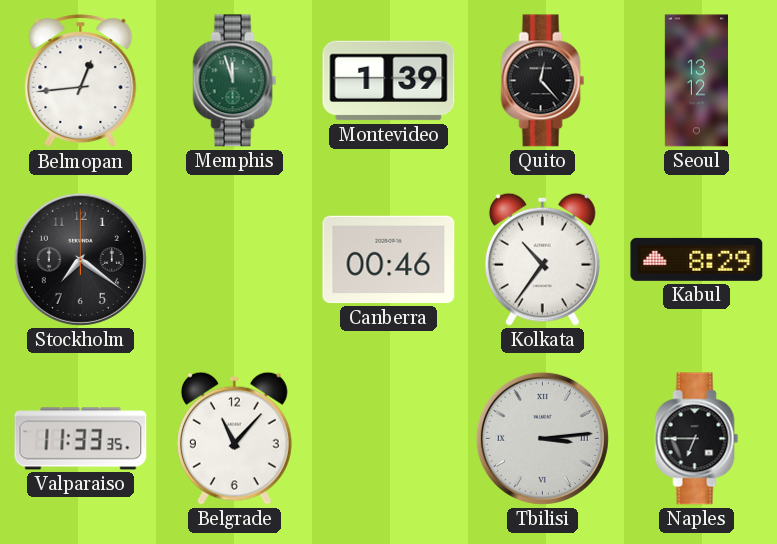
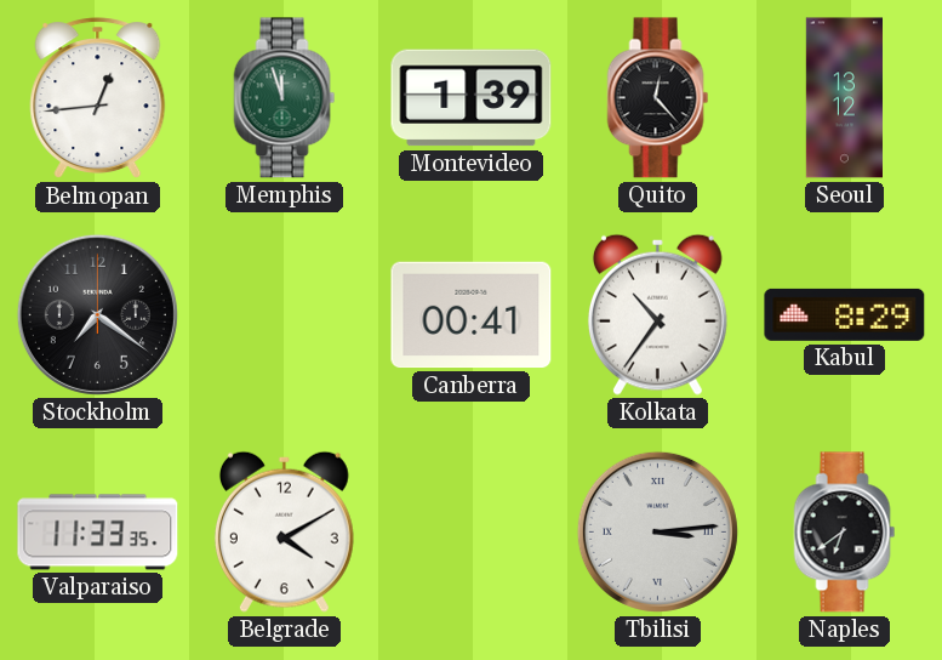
Canberra: 00:46 -> 00:41 (472, 315)
Belgrade: 11:07 -> 4:10 (284, 531)
Naples: 6:45 -> 6:39 (845, 533)
